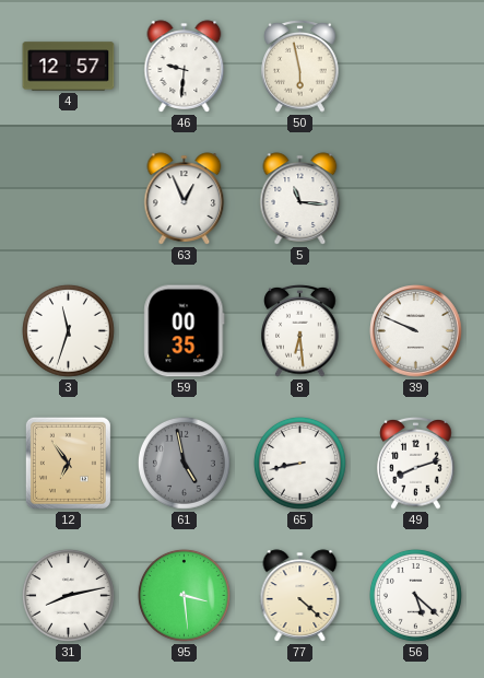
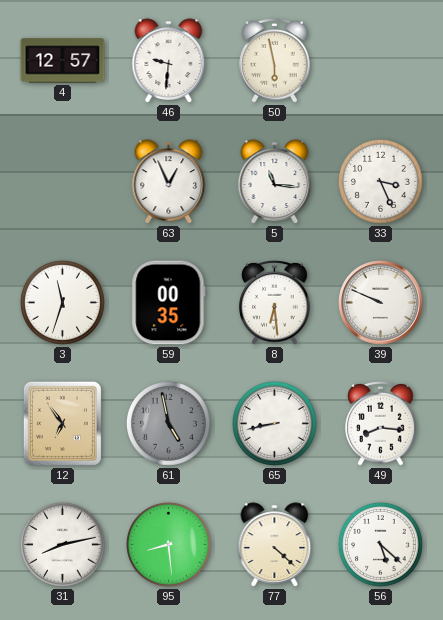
33: none -> 3:26 (380, 181)
49: 8:12 -> 8:16 (381, 424)
95: 3:29 -> 8:29 (168, 544)
